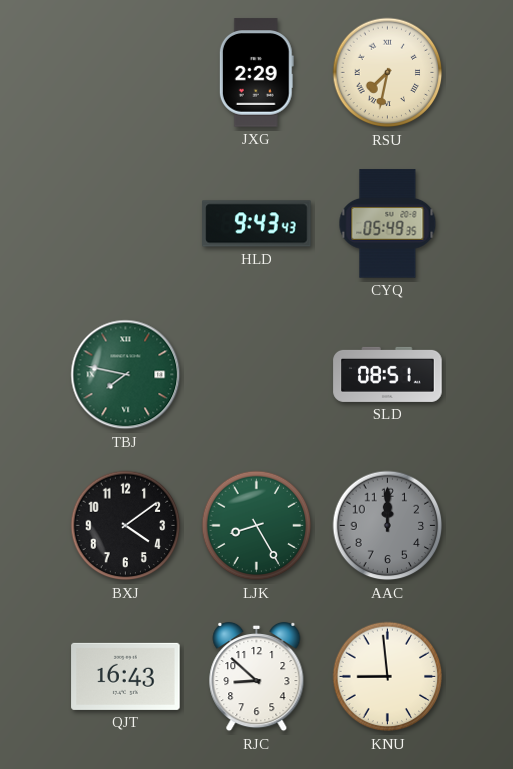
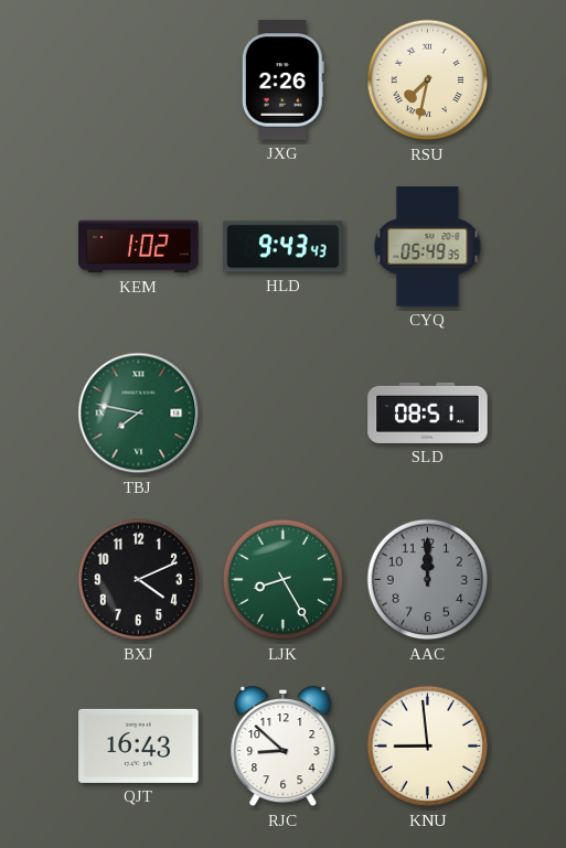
JXG: 2:29 -> 2:26 (282, 80)
KEM: none -> 1:02 (139, 247)
BXJ: 4:09 -> 4:11 (139, 580)
